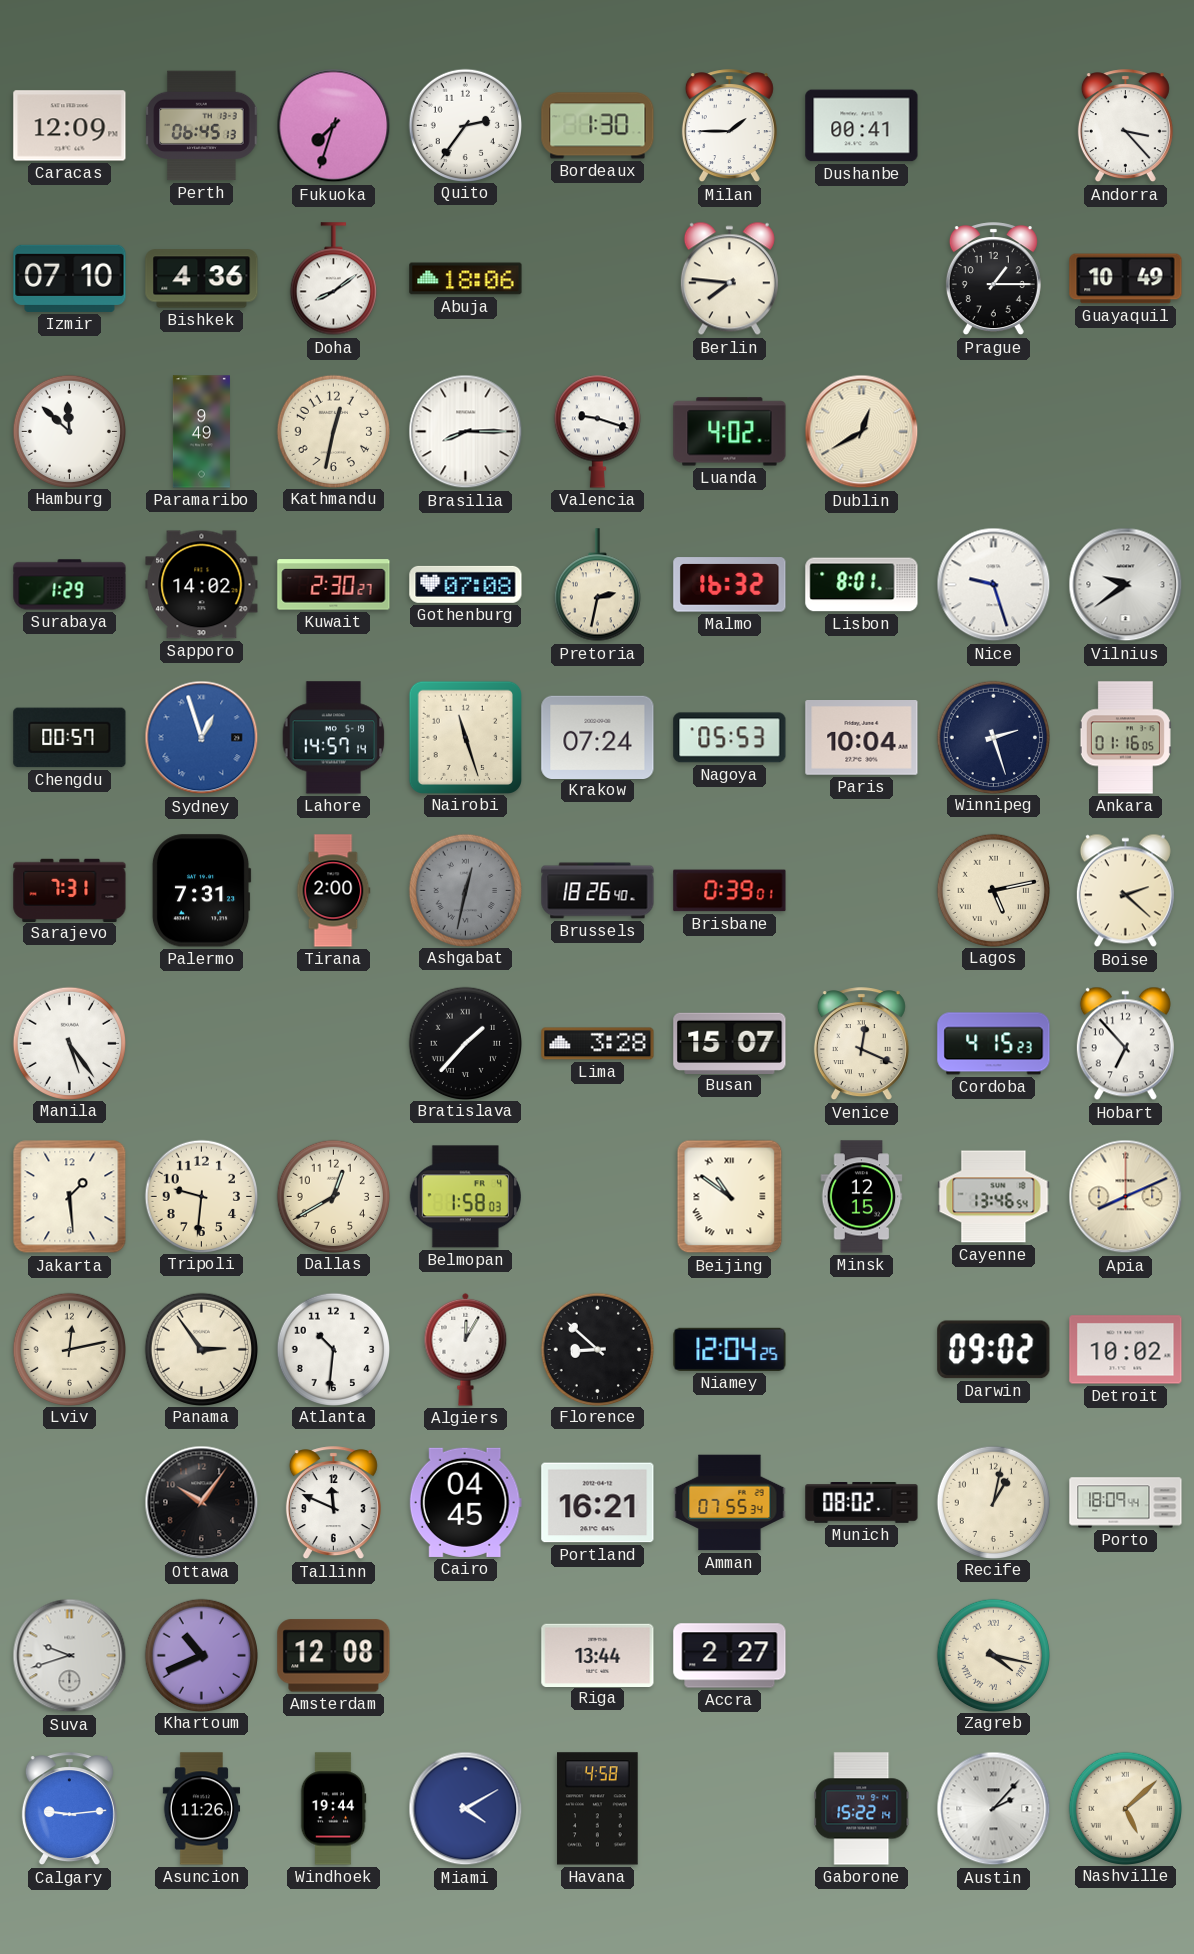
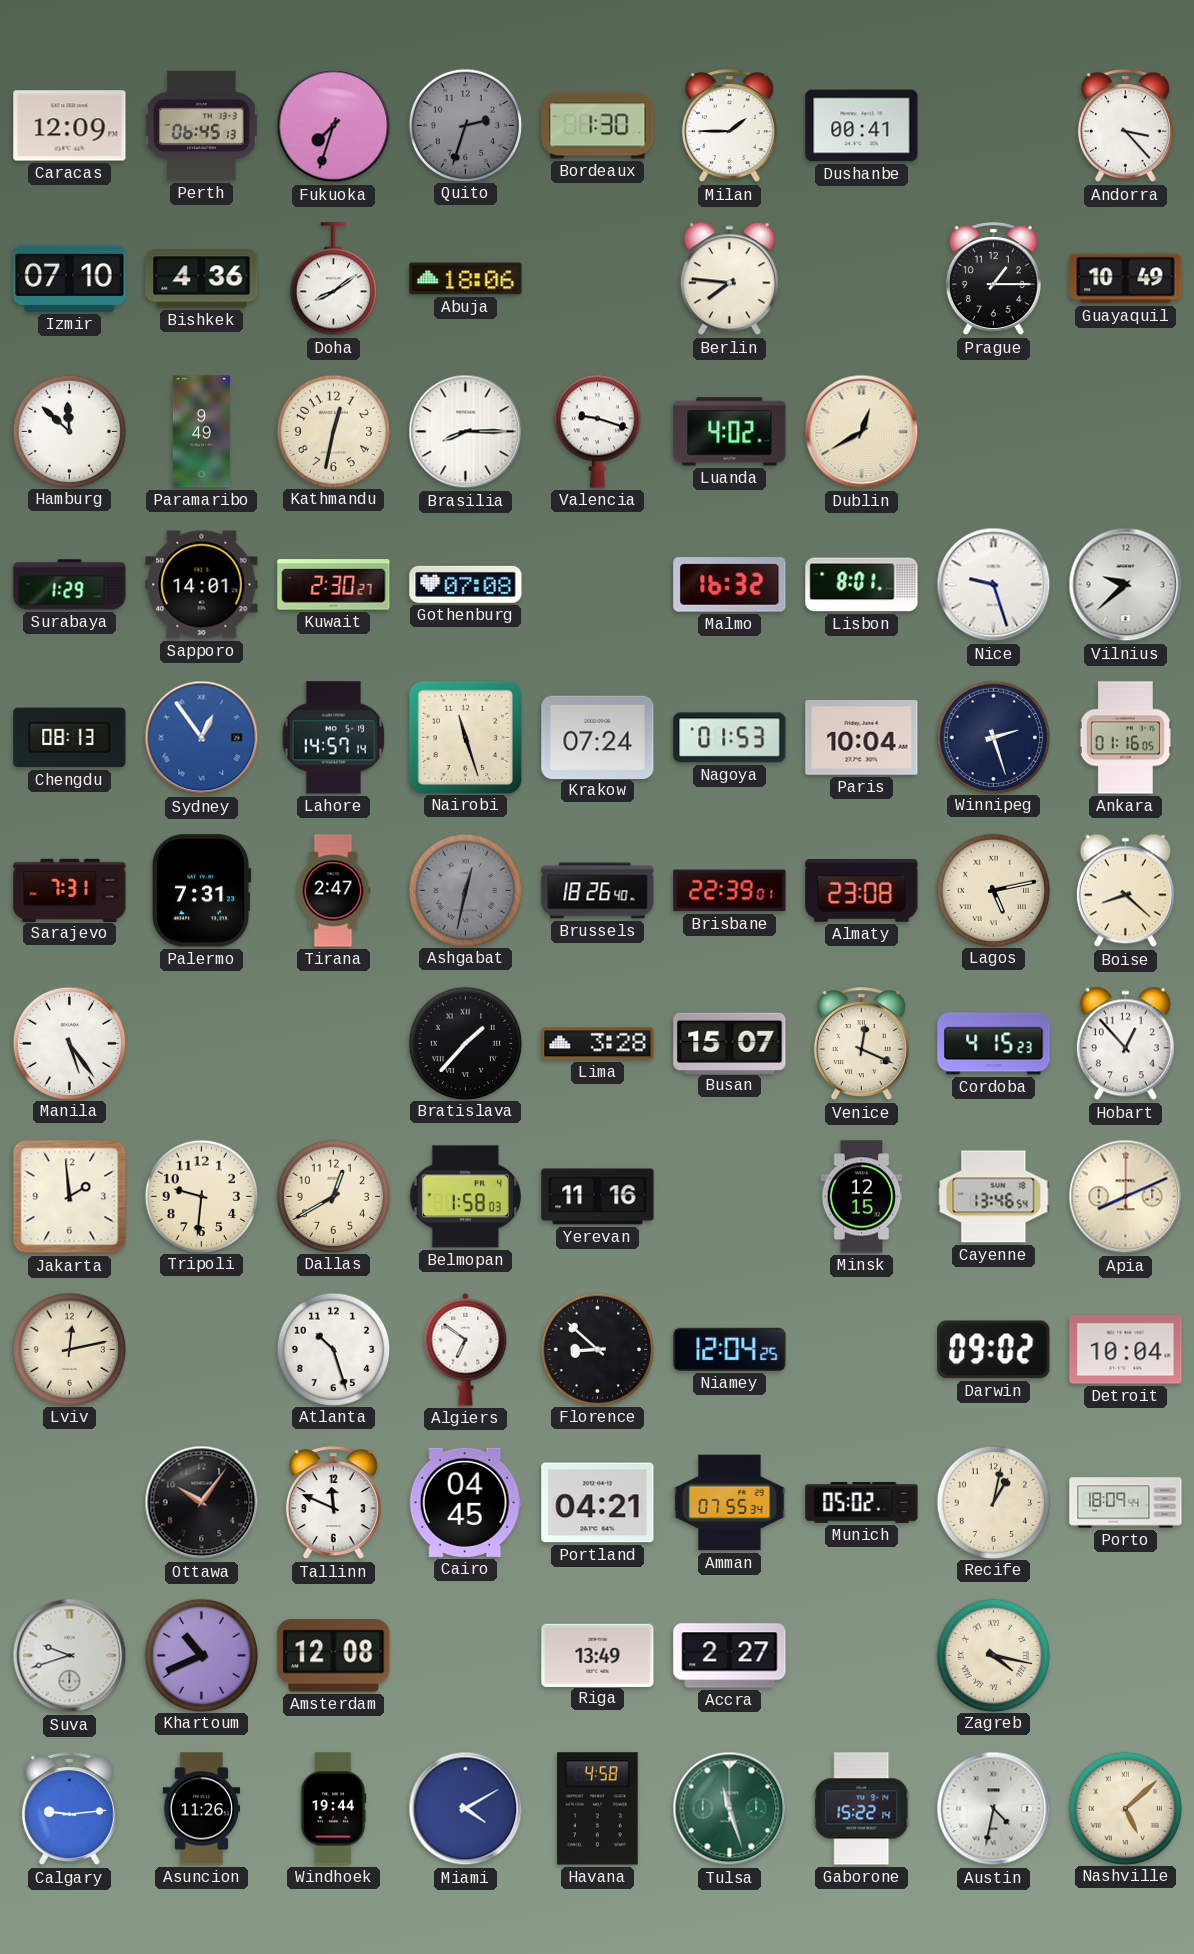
Quito: 2:36 -> 2:33 (465, 125)
Quito dial: white -> grey (465, 125)
Sapporo: 14:02 -> 14:01 (202, 585)
Pretoria: 2:32 -> none (597, 585)
Vilnius: 9:39 -> 9:38 (1126, 585)
Chengdu: 00:57 -> 08:13 (70, 738)
Sydney: 12:57 -> 12:54 (202, 738)
Nagoya: 05:53 -> 01:53 (730, 738)
Tirana: 2:00 -> 2:47 (333, 891)
Brisbane: 0:39 -> 22:39 (730, 891)
Almaty: none -> 23:08 (862, 890)
Boise: 2:22 -> 8:22 (1125, 891)
Hobart: 6:53 -> 12:53 (1125, 1044)
Jakarta: 1:29 -> 1:59 (70, 1197)
Yerevan: none -> 11:16 (598, 1197)
Beijing: 10:51 -> none (730, 1197)
Panama: 2:54 -> none (201, 1349)
Atlanta: 10:31 -> 10:27 (333, 1349)
Algiers: 12:05 -> 6:51 (466, 1349)
Detroit: 10:02 -> 10:04 (1126, 1350)
Portland: 16:21 -> 04:21 (598, 1503)
Munich: 08:02 -> 05:02 (862, 1503)
Riga: 13:44 -> 13:49 (598, 1655)
Tulsa: none -> 11:27 (730, 1809)
Austin: 2:07 -> 4:32 (994, 1809)
